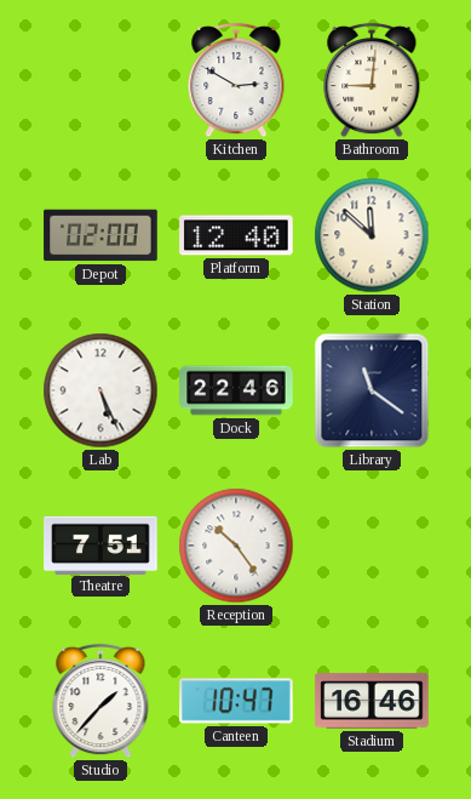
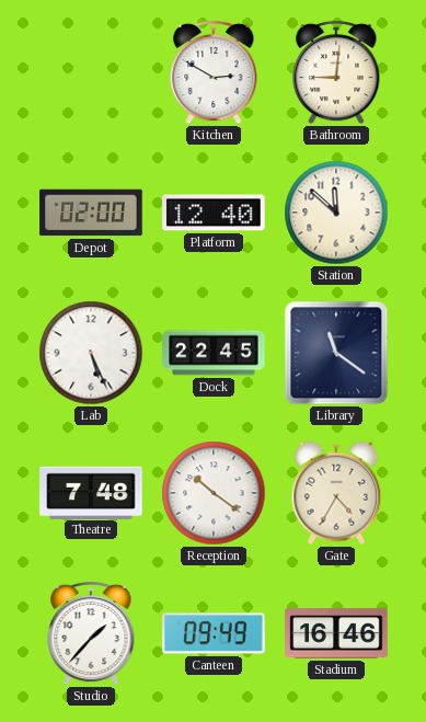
Dock: 22:46 -> 22:45 (214, 353)
Theatre: 7:51 -> 7:48 (91, 492)
Reception: 10:24 -> 10:21 (214, 493)
Gate: none -> 4:35 (336, 493)
Canteen: 10:47 -> 09:49 (214, 633)
